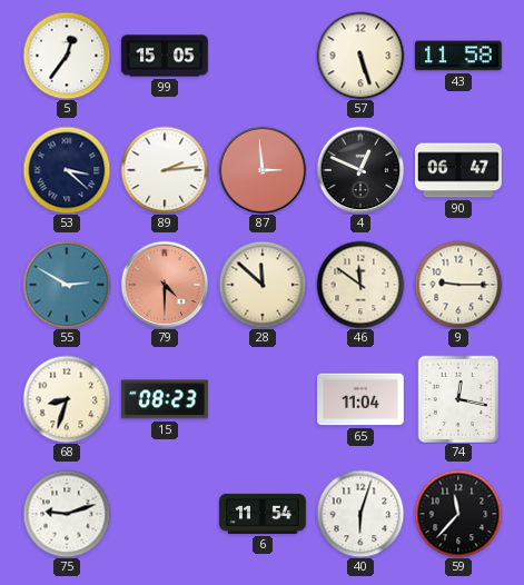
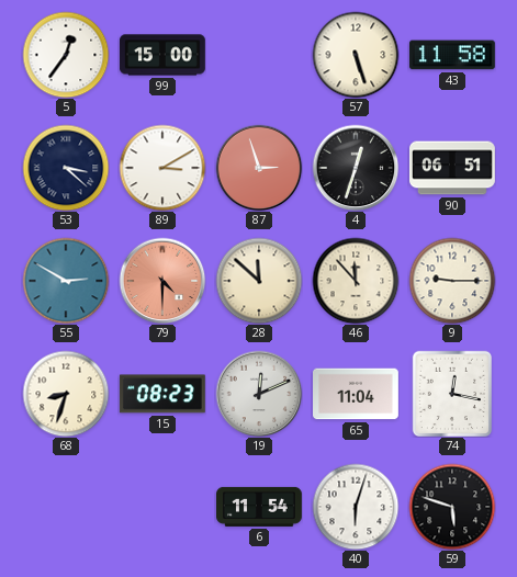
99: 15:05 -> 15:00 (164, 55)
89: 2:14 -> 3:10 (162, 168)
87: 2:59 -> 2:57 (259, 168)
4: 12:49 -> 12:33 (356, 168)
90: 06:47 -> 06:51 (453, 168)
46: 11:51 -> 11:53 (356, 281)
19: none -> 12:11 (259, 394)
75: 9:12 -> none (67, 514)
59: 11:37 -> 5:48 (452, 507)
